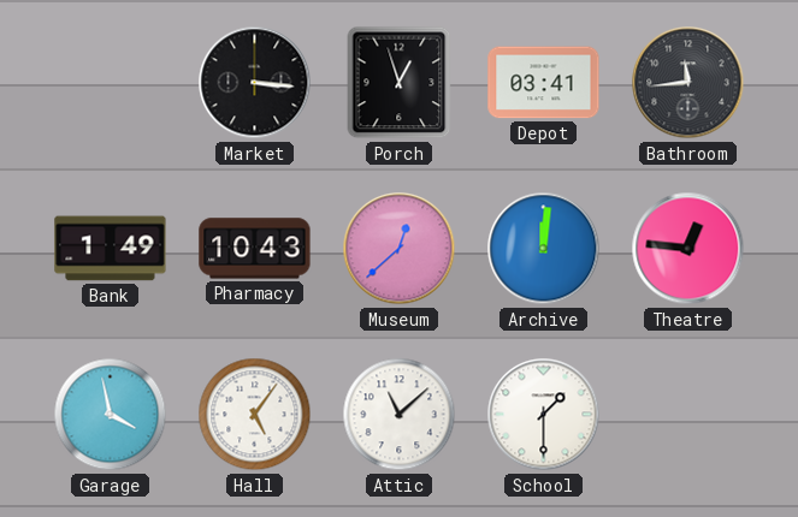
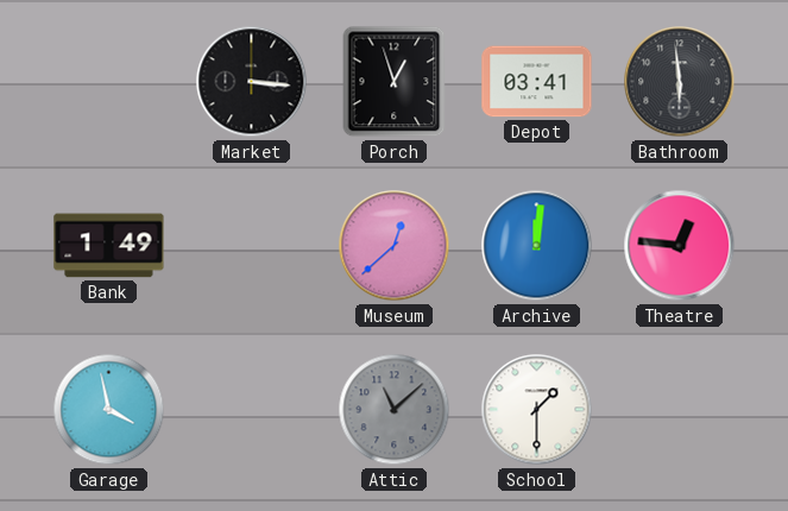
Bathroom: 11:44 -> 5:59 (680, 82)
Pharmacy: 10:43 -> none (255, 249)
Hall: 5:06 -> none (255, 415)
Attic dial: white -> grey (395, 410)
